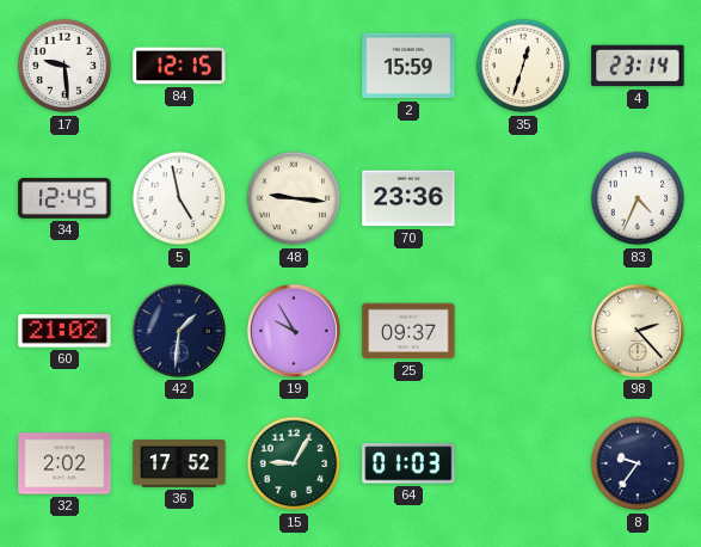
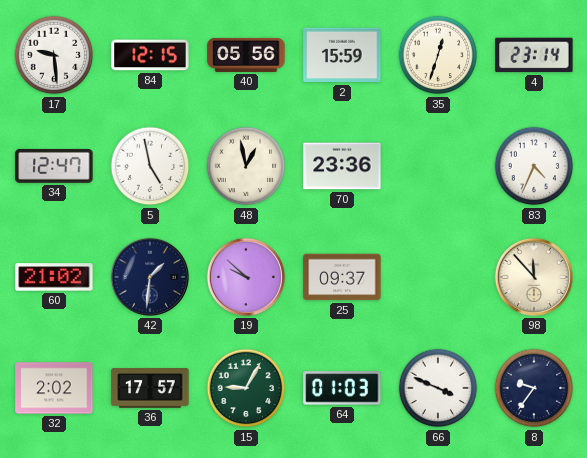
40: none -> 05:56 (246, 55)
34: 12:45 -> 12:47 (54, 166)
48: 9:16 -> 12:58 (246, 166)
19: 9:55 -> 9:52 (246, 277)
98: 2:23 -> 11:53 (534, 277)
36: 17:52 -> 17:57 (150, 388)
66: none -> 3:49 (438, 388)
